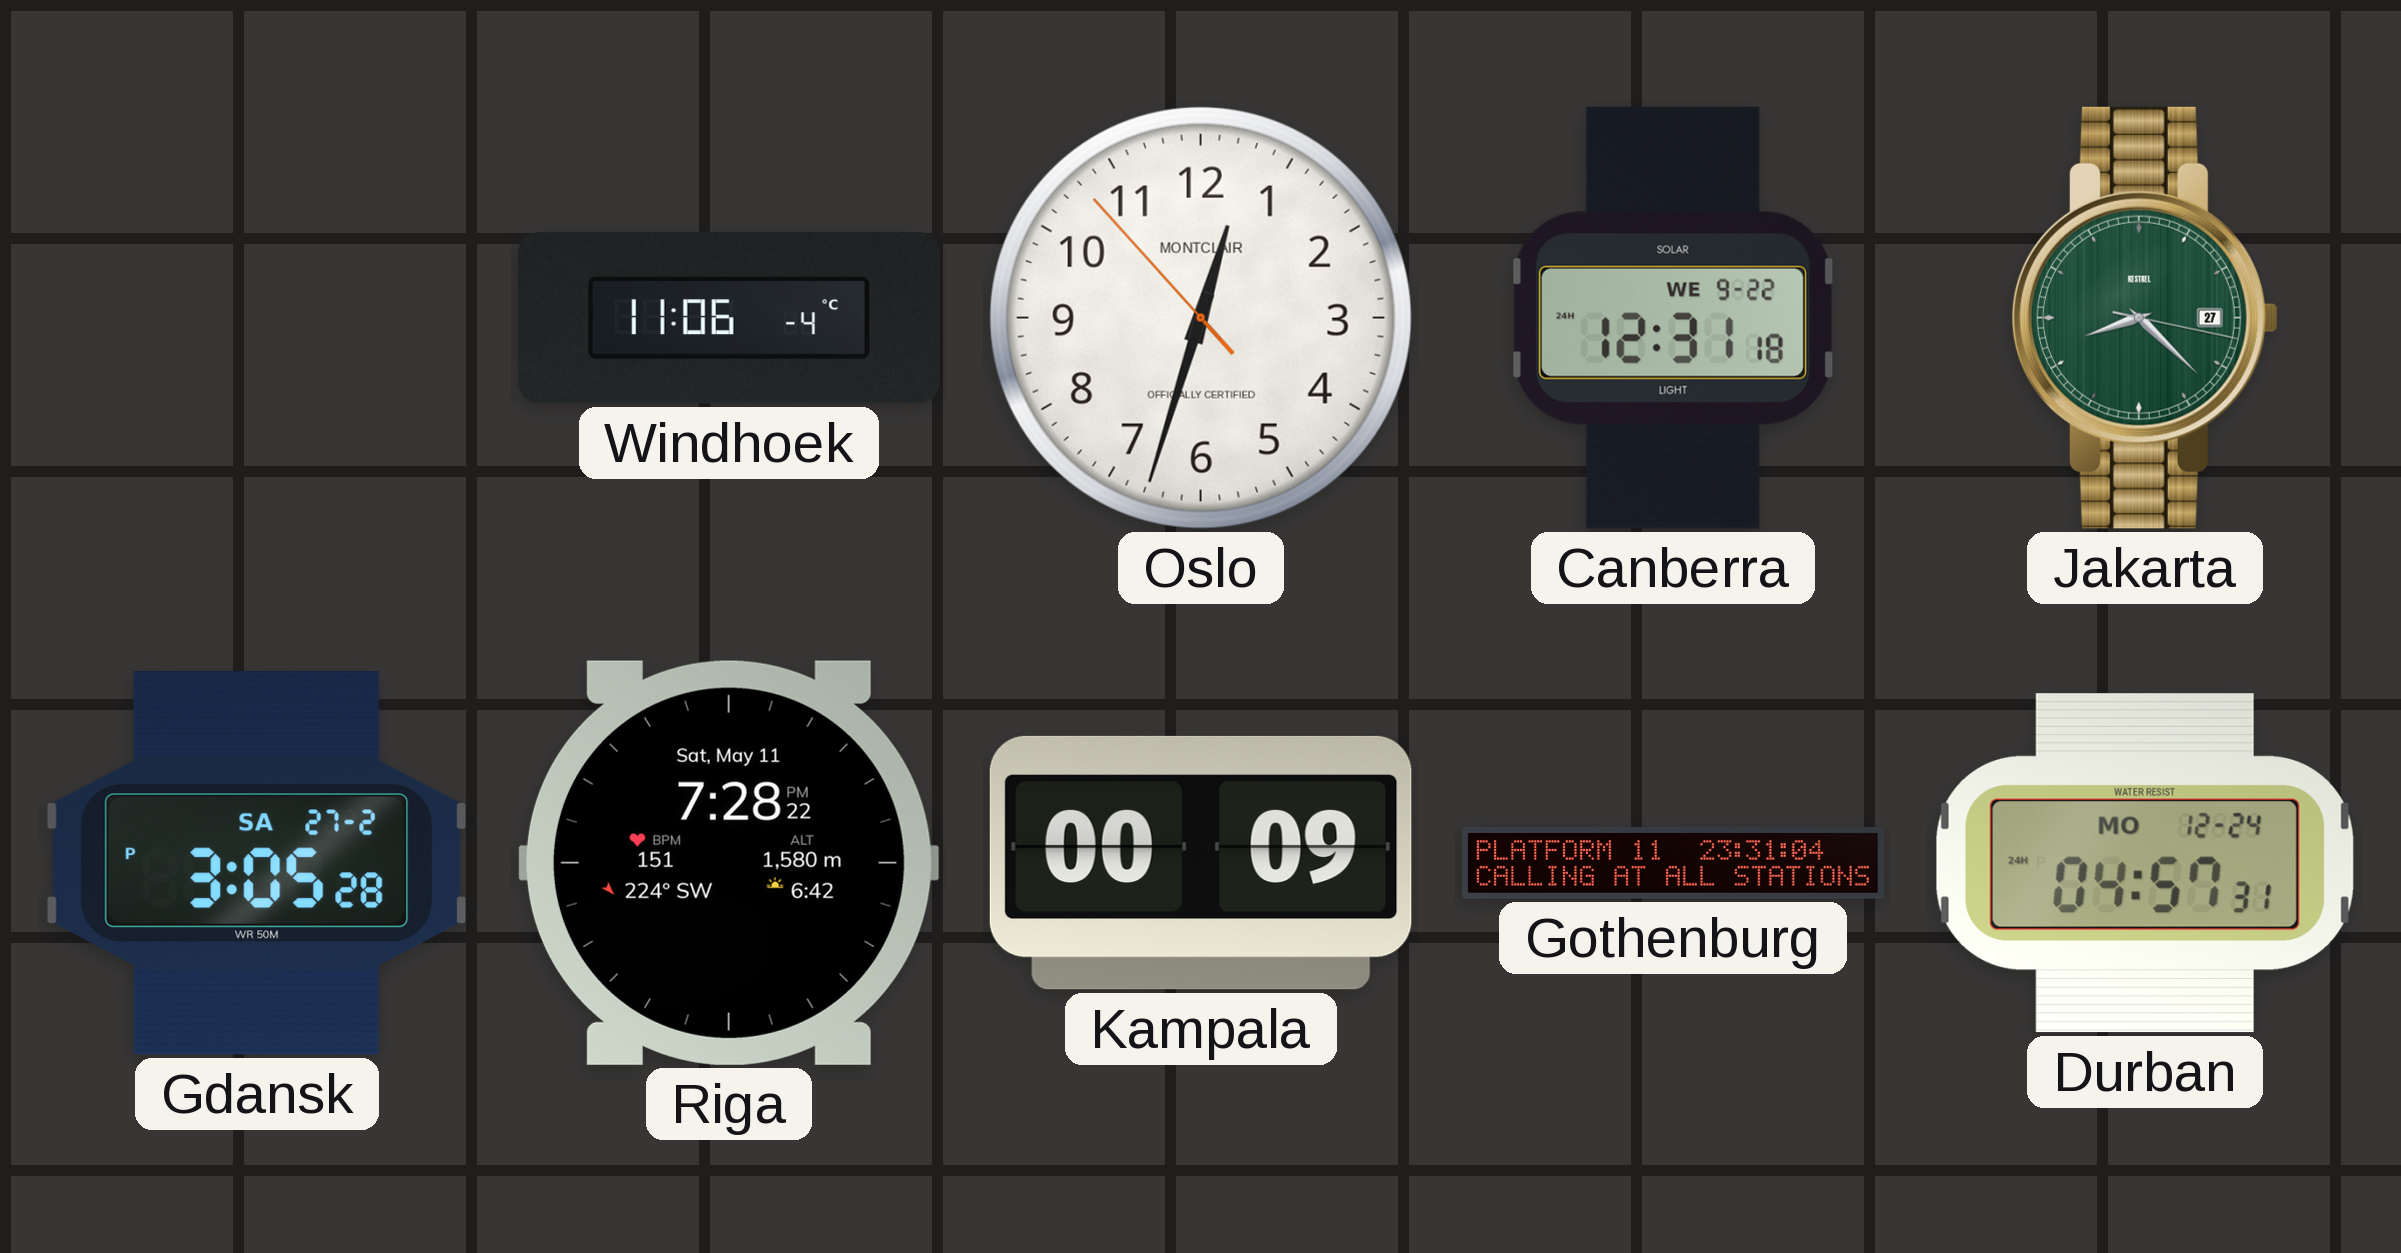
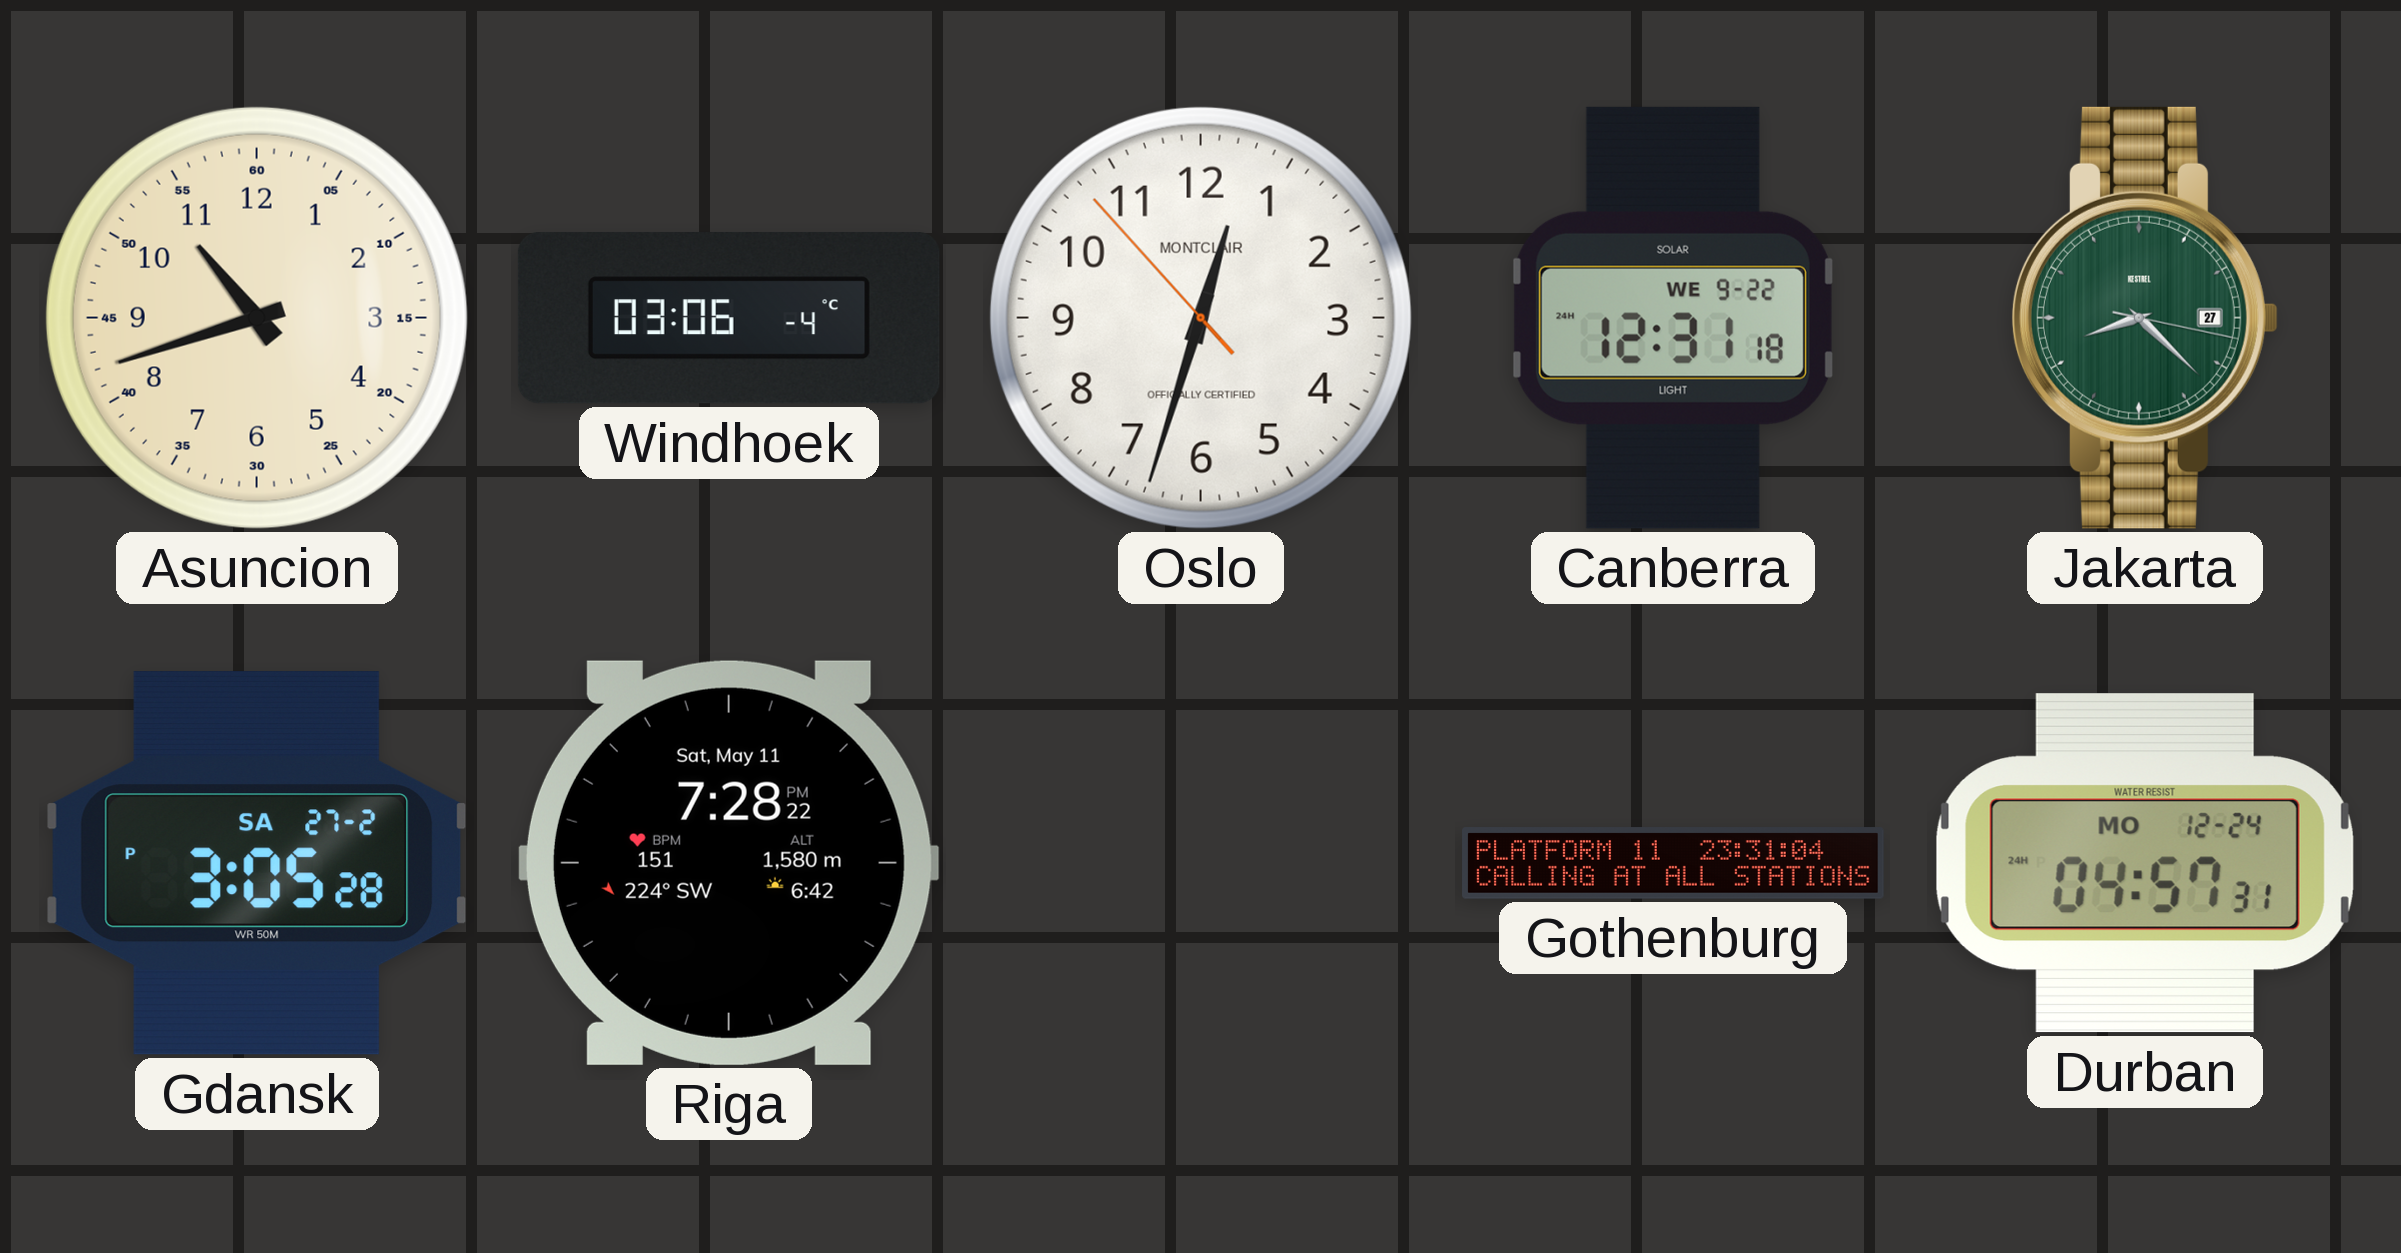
Asuncion: none -> 10:42 (257, 318)
Windhoek: 11:06 -> 03:06 (729, 318)
Kampala: 00:09 -> none (1201, 863)
